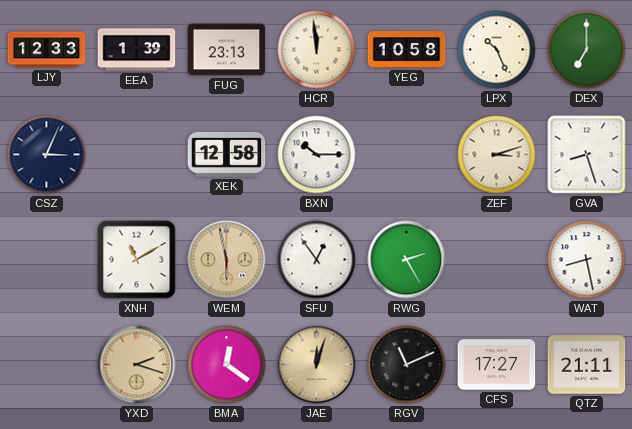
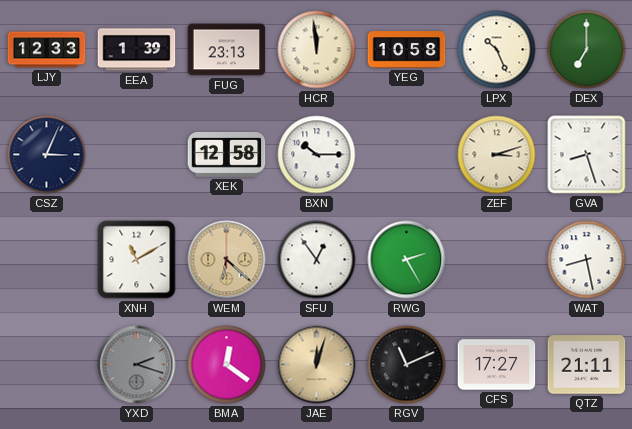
WEM: 5:58 -> 6:22 (227, 260)
YXD dial: champagne -> grey (137, 365)
